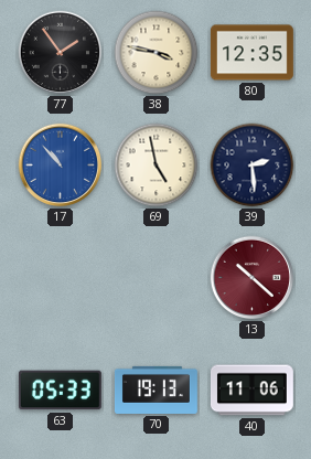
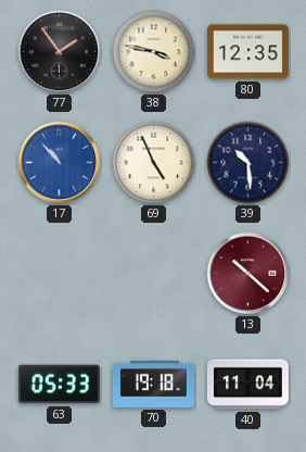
69: 4:58 -> 4:56 (154, 163)
39: 2:29 -> 10:29 (248, 163)
70: 19:13 -> 19:18 (153, 384)
40: 11:06 -> 11:04 (247, 385)
